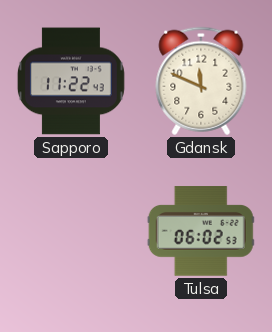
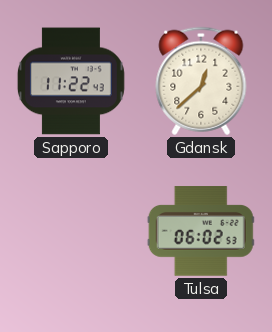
Gdansk: 11:49 -> 12:38 (201, 81)
